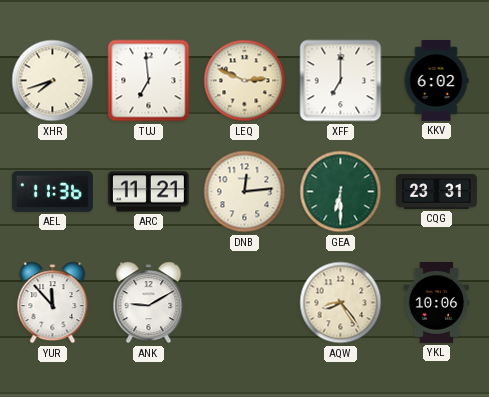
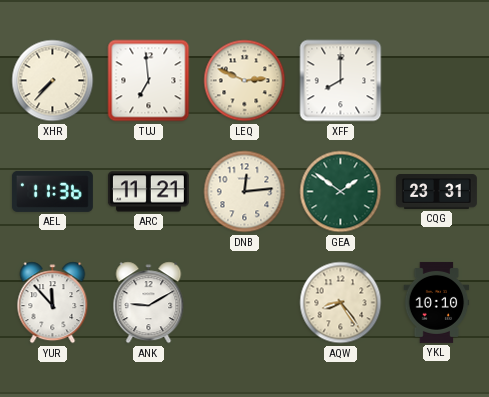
XHR: 7:42 -> 7:37 (53, 81)
XFF: 7:00 -> 8:00 (341, 81)
KKV: 6:02 -> none (436, 80)
GEA: 6:30 -> 1:51 (341, 192)
YKL: 10:06 -> 10:10 (437, 302)
